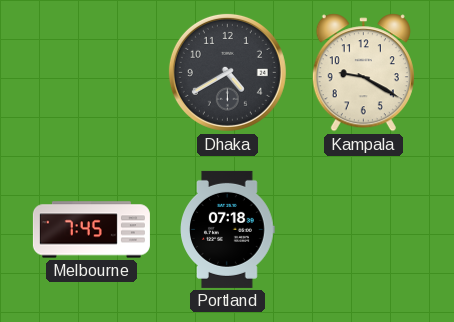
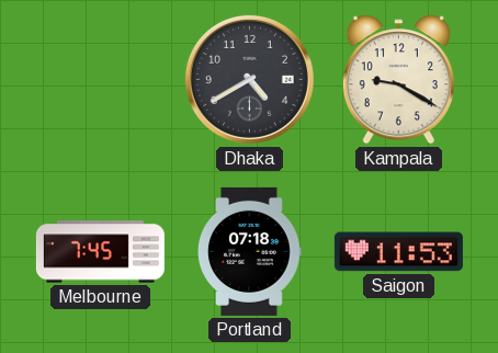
Saigon: none -> 11:53 (398, 252)
